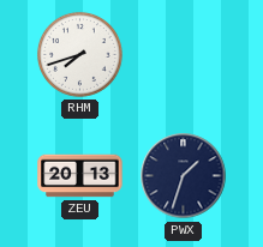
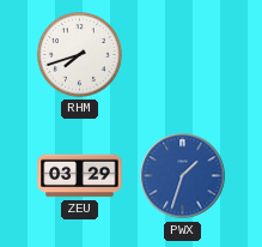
ZEU: 20:13 -> 03:29 (80, 176)
PWX dial: navy -> blue (183, 176)
